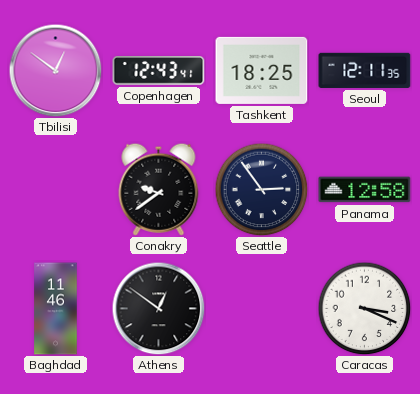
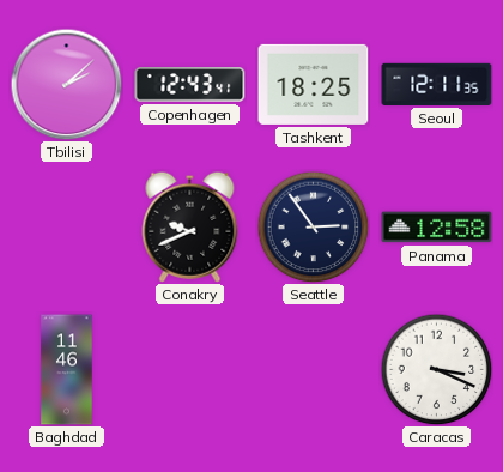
Tbilisi: 12:51 -> 2:08 (66, 84)
Conakry: 9:39 -> 9:41 (190, 226)
Athens: 12:51 -> none (158, 308)
